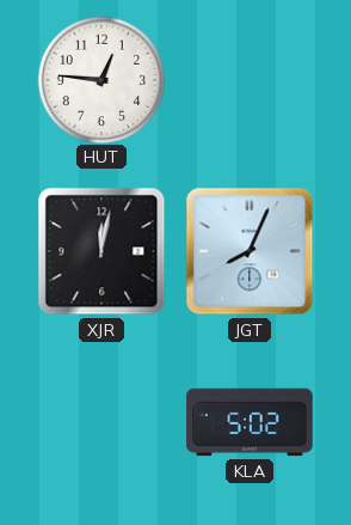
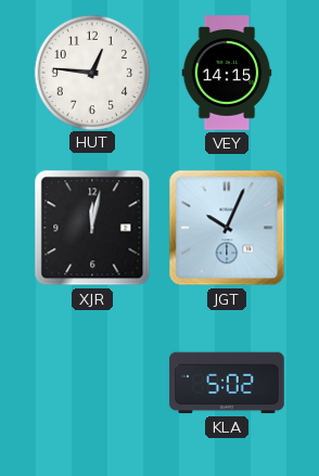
VEY: none -> 14:15 (227, 73)
JGT: 8:04 -> 10:04 (227, 228)
